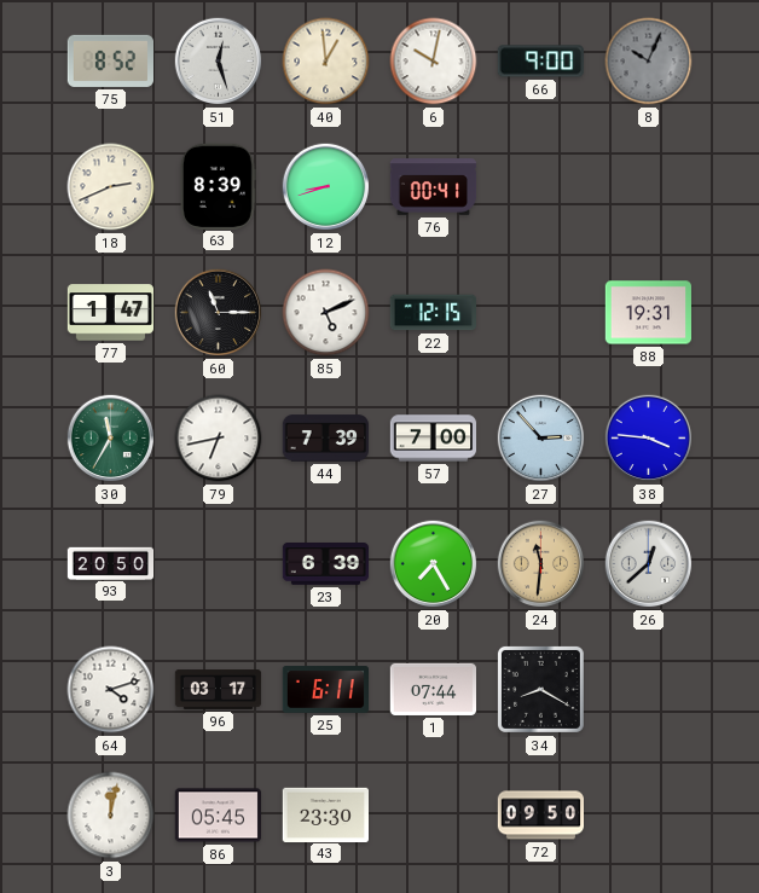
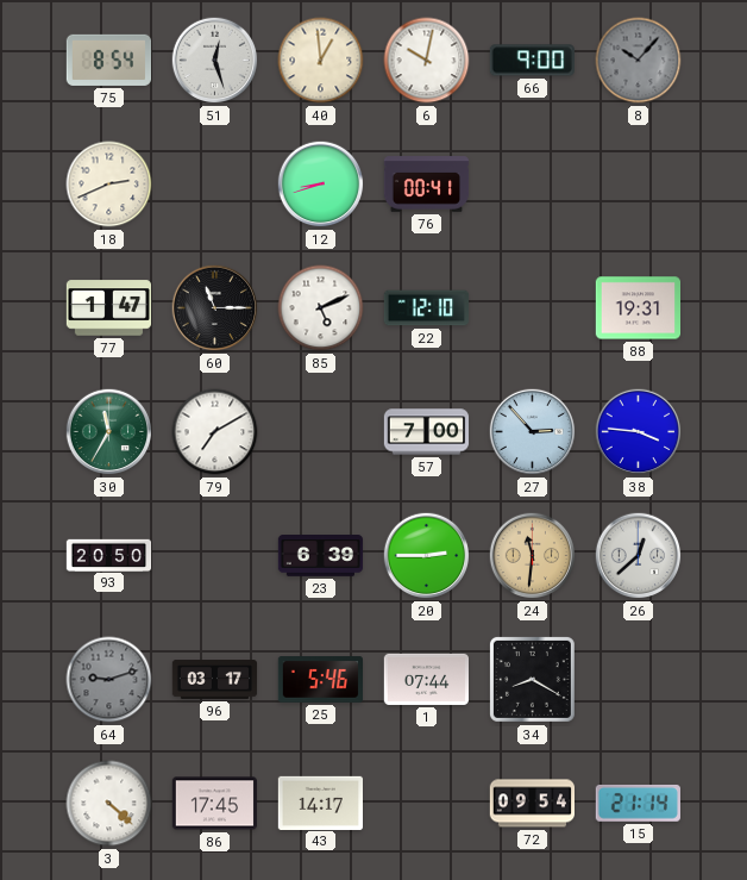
75: 8:52 -> 8:54 (108, 60)
8: 10:04 -> 10:07 (639, 61)
63: 8:39 -> none (218, 186)
22: 12:15 -> 12:10 (426, 308)
79: 6:43 -> 7:10 (215, 432)
44: 7:39 -> none (325, 439)
20: 7:25 -> 2:45 (427, 556)
64: 4:12 -> 9:12 (109, 680)
64 dial: white -> grey (109, 680)
25: 6:11 -> 5:46 (320, 680)
3: 12:02 -> 4:22 (109, 804)
86: 05:45 -> 17:45 (214, 804)
43: 23:30 -> 14:17 (320, 803)
72: 09:50 -> 09:54 (532, 804)
15: none -> 21:14 (638, 804)
